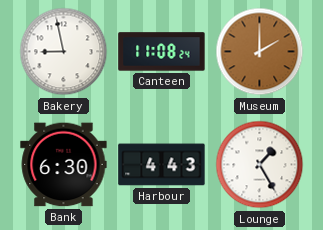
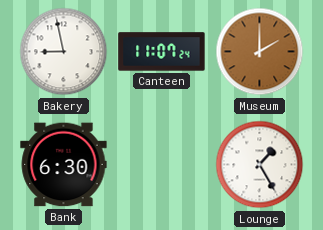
Canteen: 11:08 -> 11:07 (162, 52)
Harbour: 4:43 -> none (162, 165)
